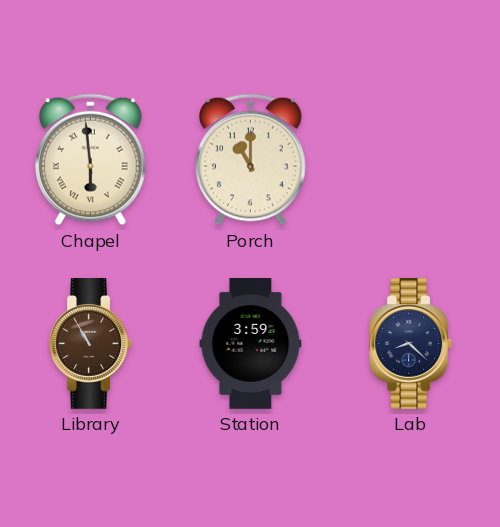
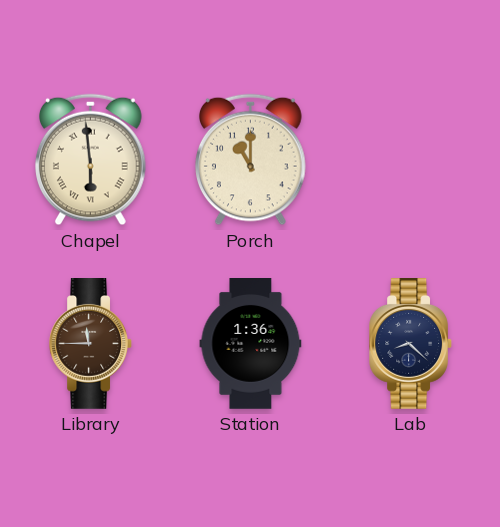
Library: 10:55 -> 11:45 (90, 344)
Station: 3:59 -> 1:36 (251, 344)
